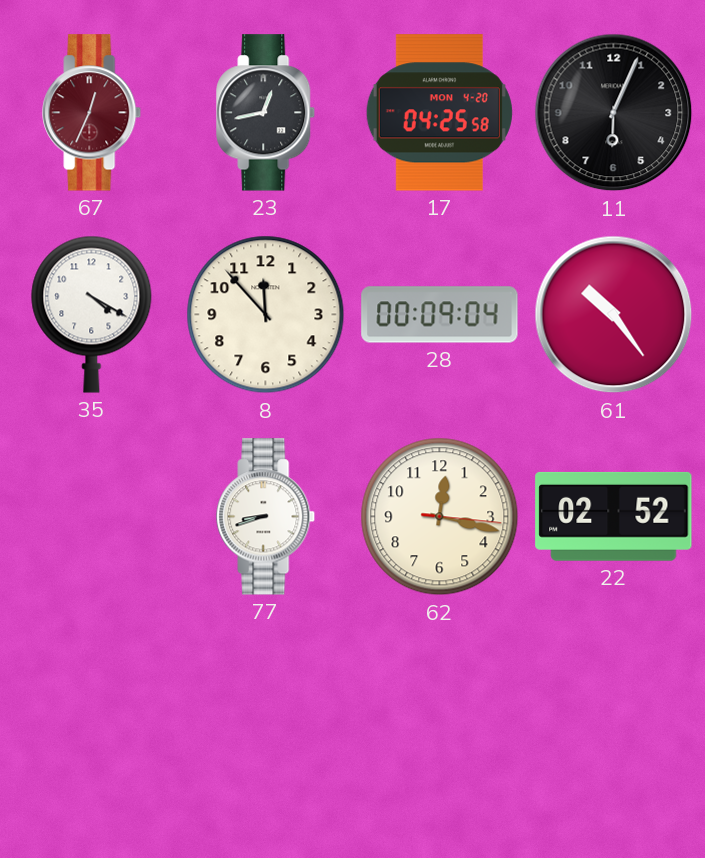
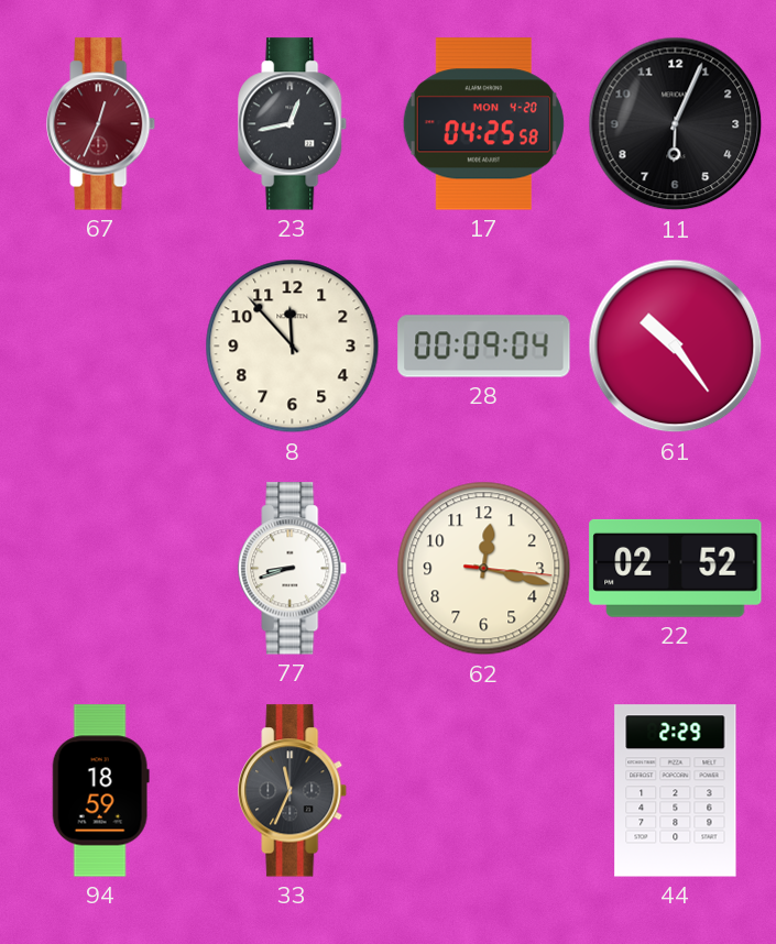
35: 4:20 -> none (92, 314)
94: none -> 18:59 (100, 791)
33: none -> 11:34 (293, 791)
44: none -> 2:29 (676, 791)
